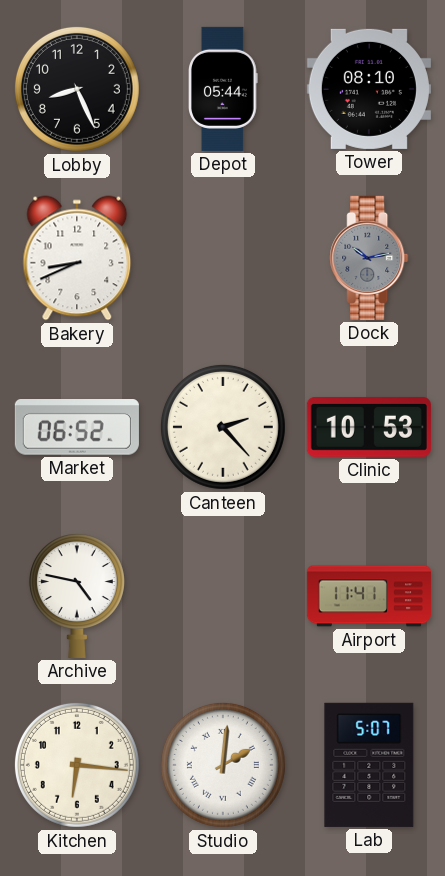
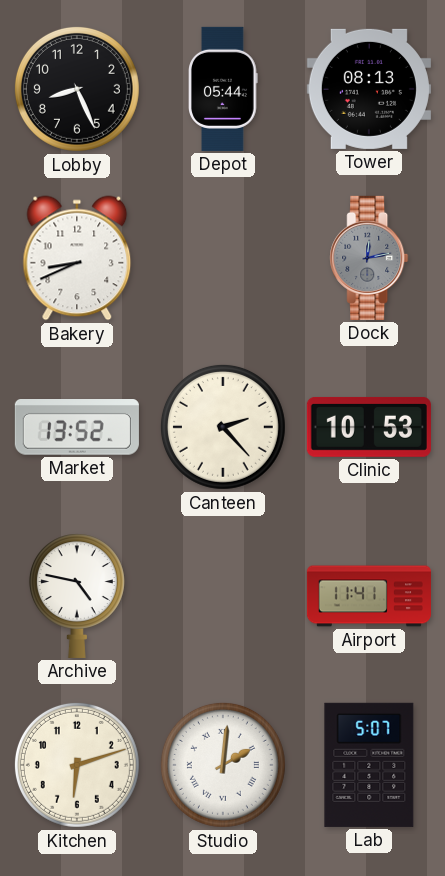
Tower: 08:10 -> 08:13 (369, 89)
Dock: 10:13 -> 12:13 (369, 258)
Market: 06:52 -> 13:52 (77, 428)
Kitchen: 6:16 -> 6:12 (77, 765)
